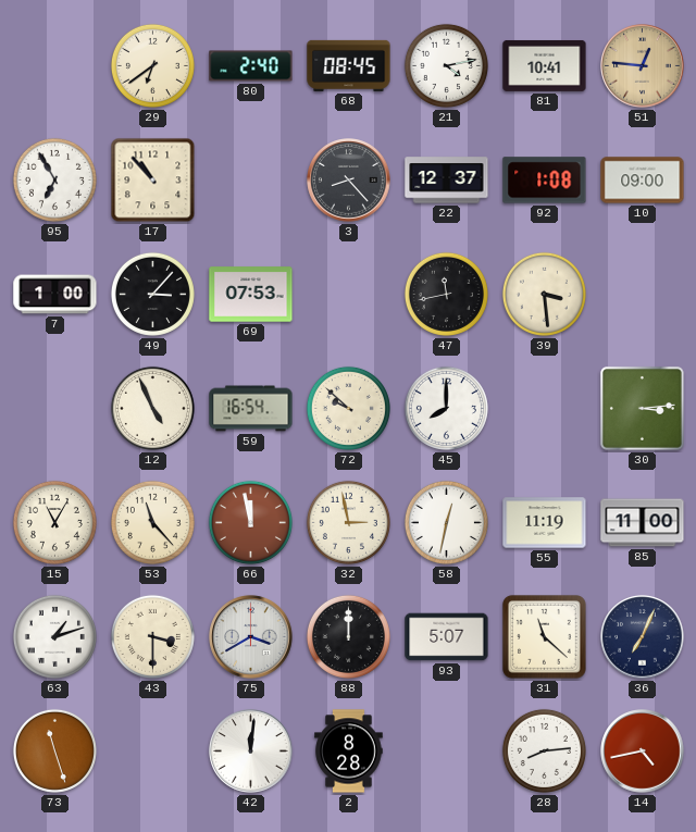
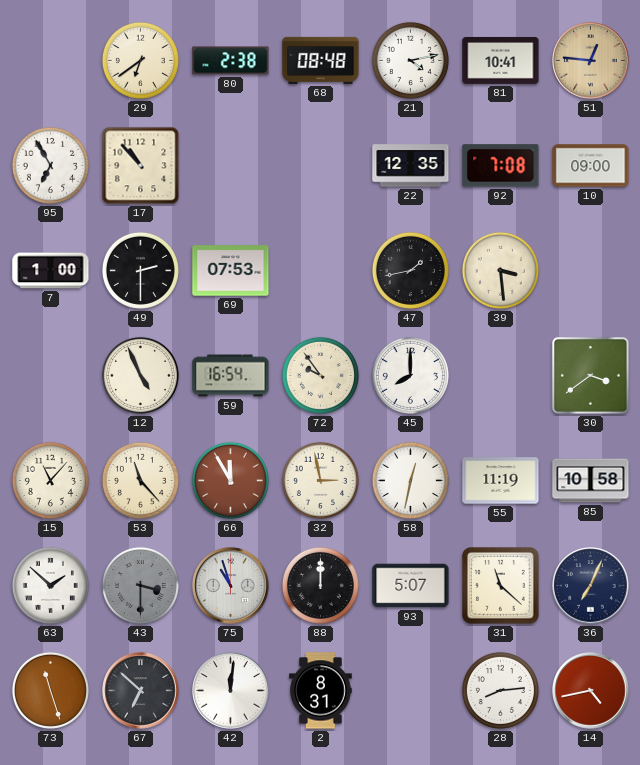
80: 2:40 -> 2:38 (231, 61)
68: 08:45 -> 08:48 (321, 60)
3: 8:23 -> none (349, 181)
22: 12:37 -> 12:35 (411, 166)
92: 1:08 -> 7:08 (501, 166)
49: 3:07 -> 2:30 (140, 270)
47: 11:43 -> 1:43 (410, 270)
72: 9:52 -> 9:54 (320, 375)
30: 3:14 -> 3:39 (590, 375)
15: 11:05 -> 11:07 (50, 480)
66: 11:58 -> 11:55 (230, 480)
85: 11:00 -> 10:58 (591, 481)
63: 1:12 -> 1:52 (50, 585)
43 dial: cream -> grey (140, 585)
75: 3:40 -> 10:57 (231, 586)
67: none -> 6:52 (141, 691)
2: 8:28 -> 8:31 (321, 691)
